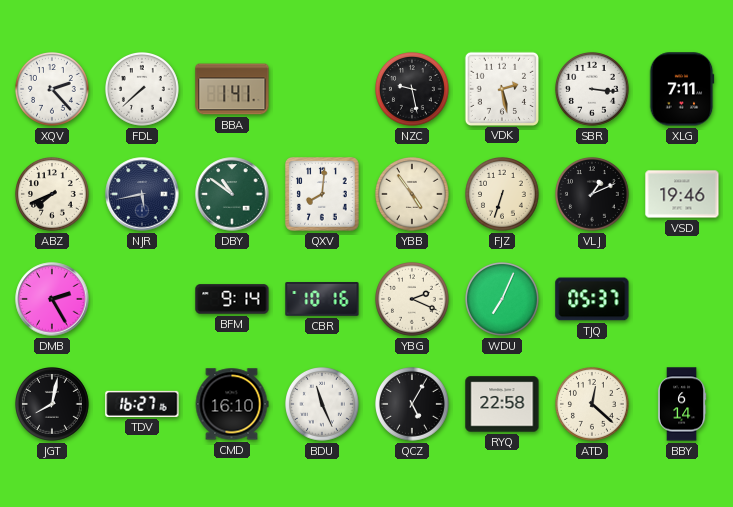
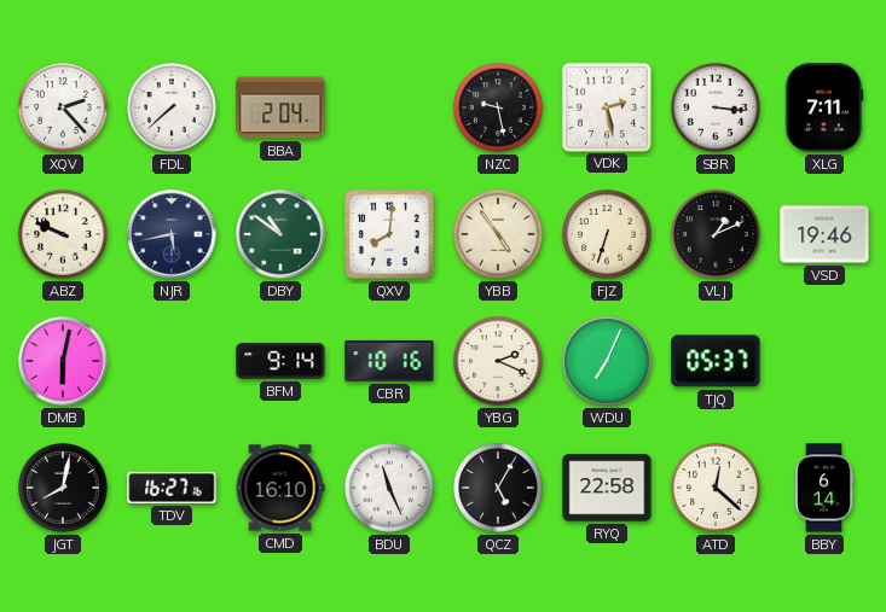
BBA: 1:41 -> 2:04 (280, 107)
ABZ: 7:41 -> 9:49 (64, 235)
DMB: 2:25 -> 6:02 (63, 361)
